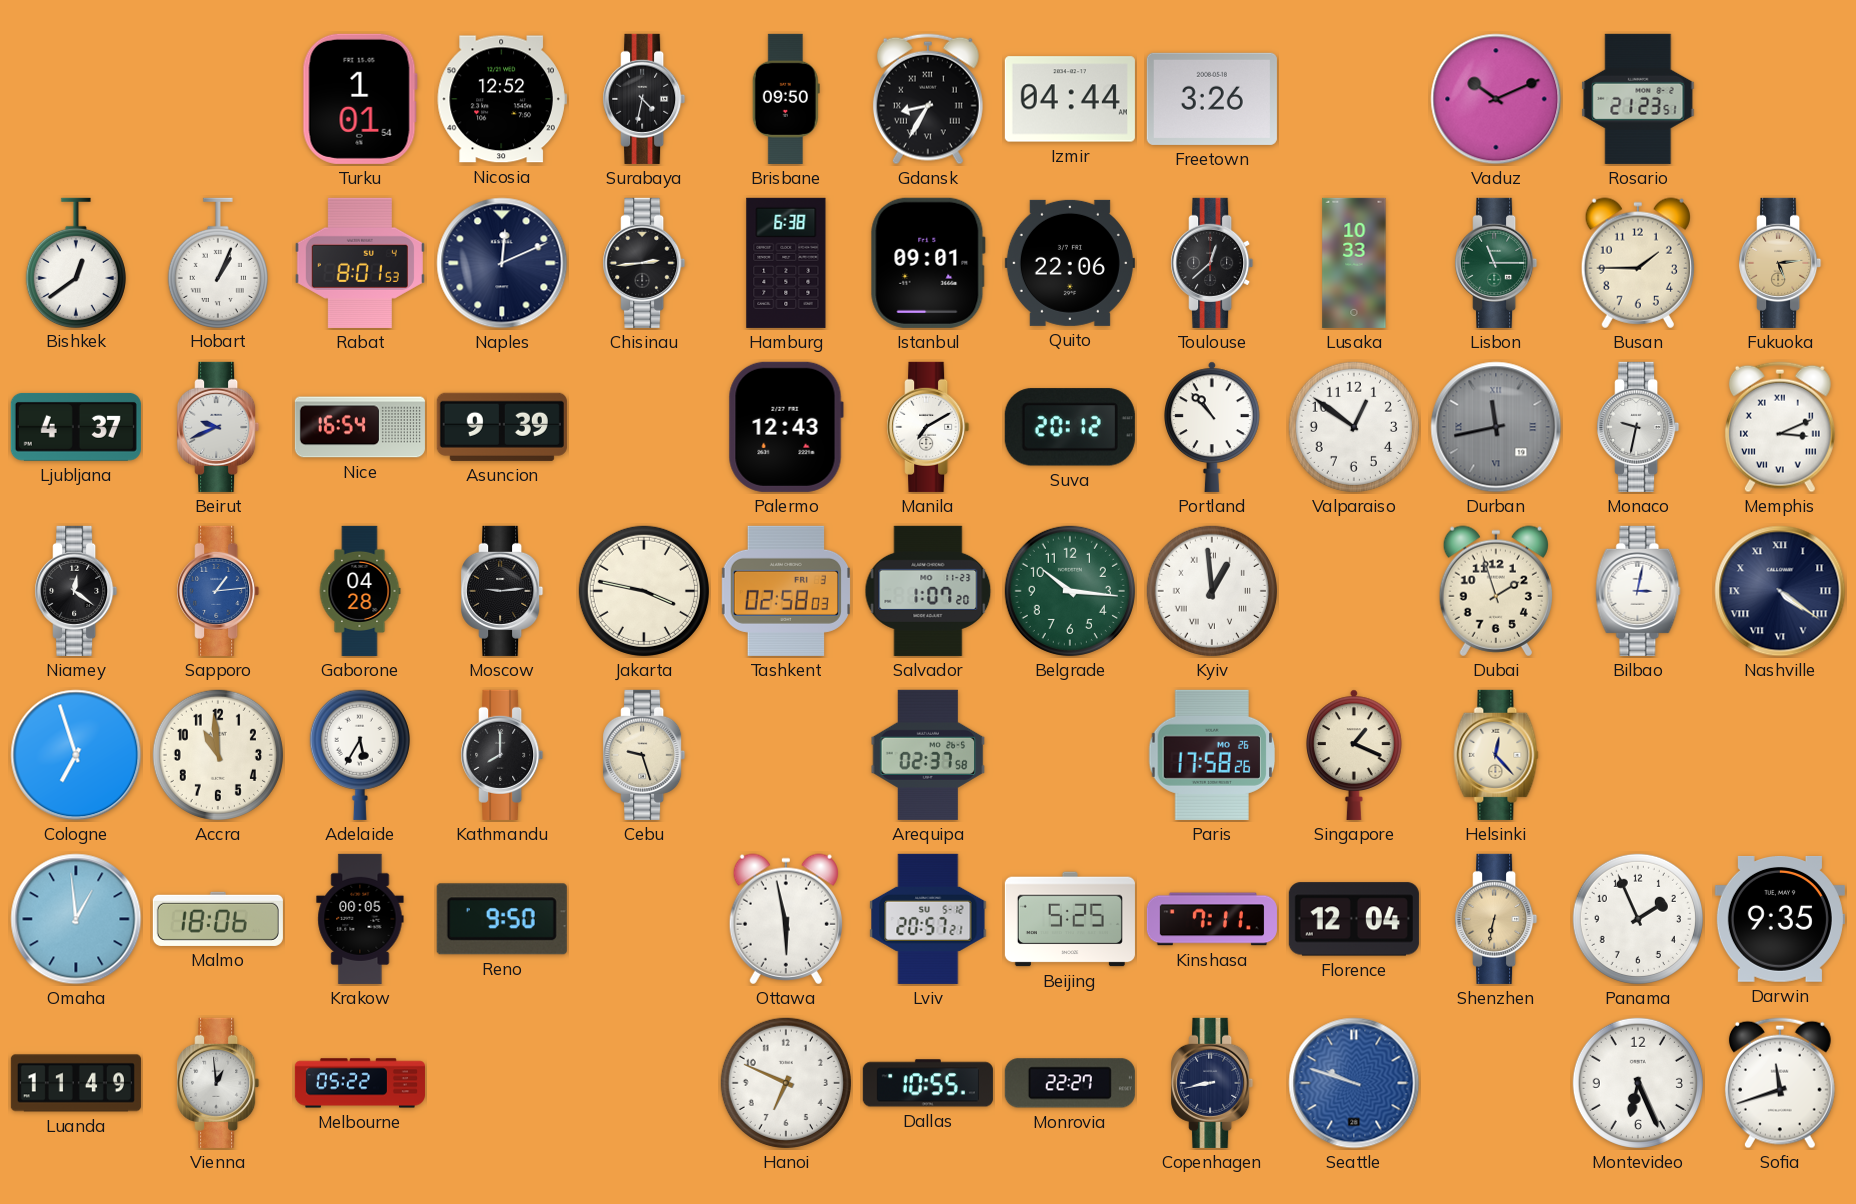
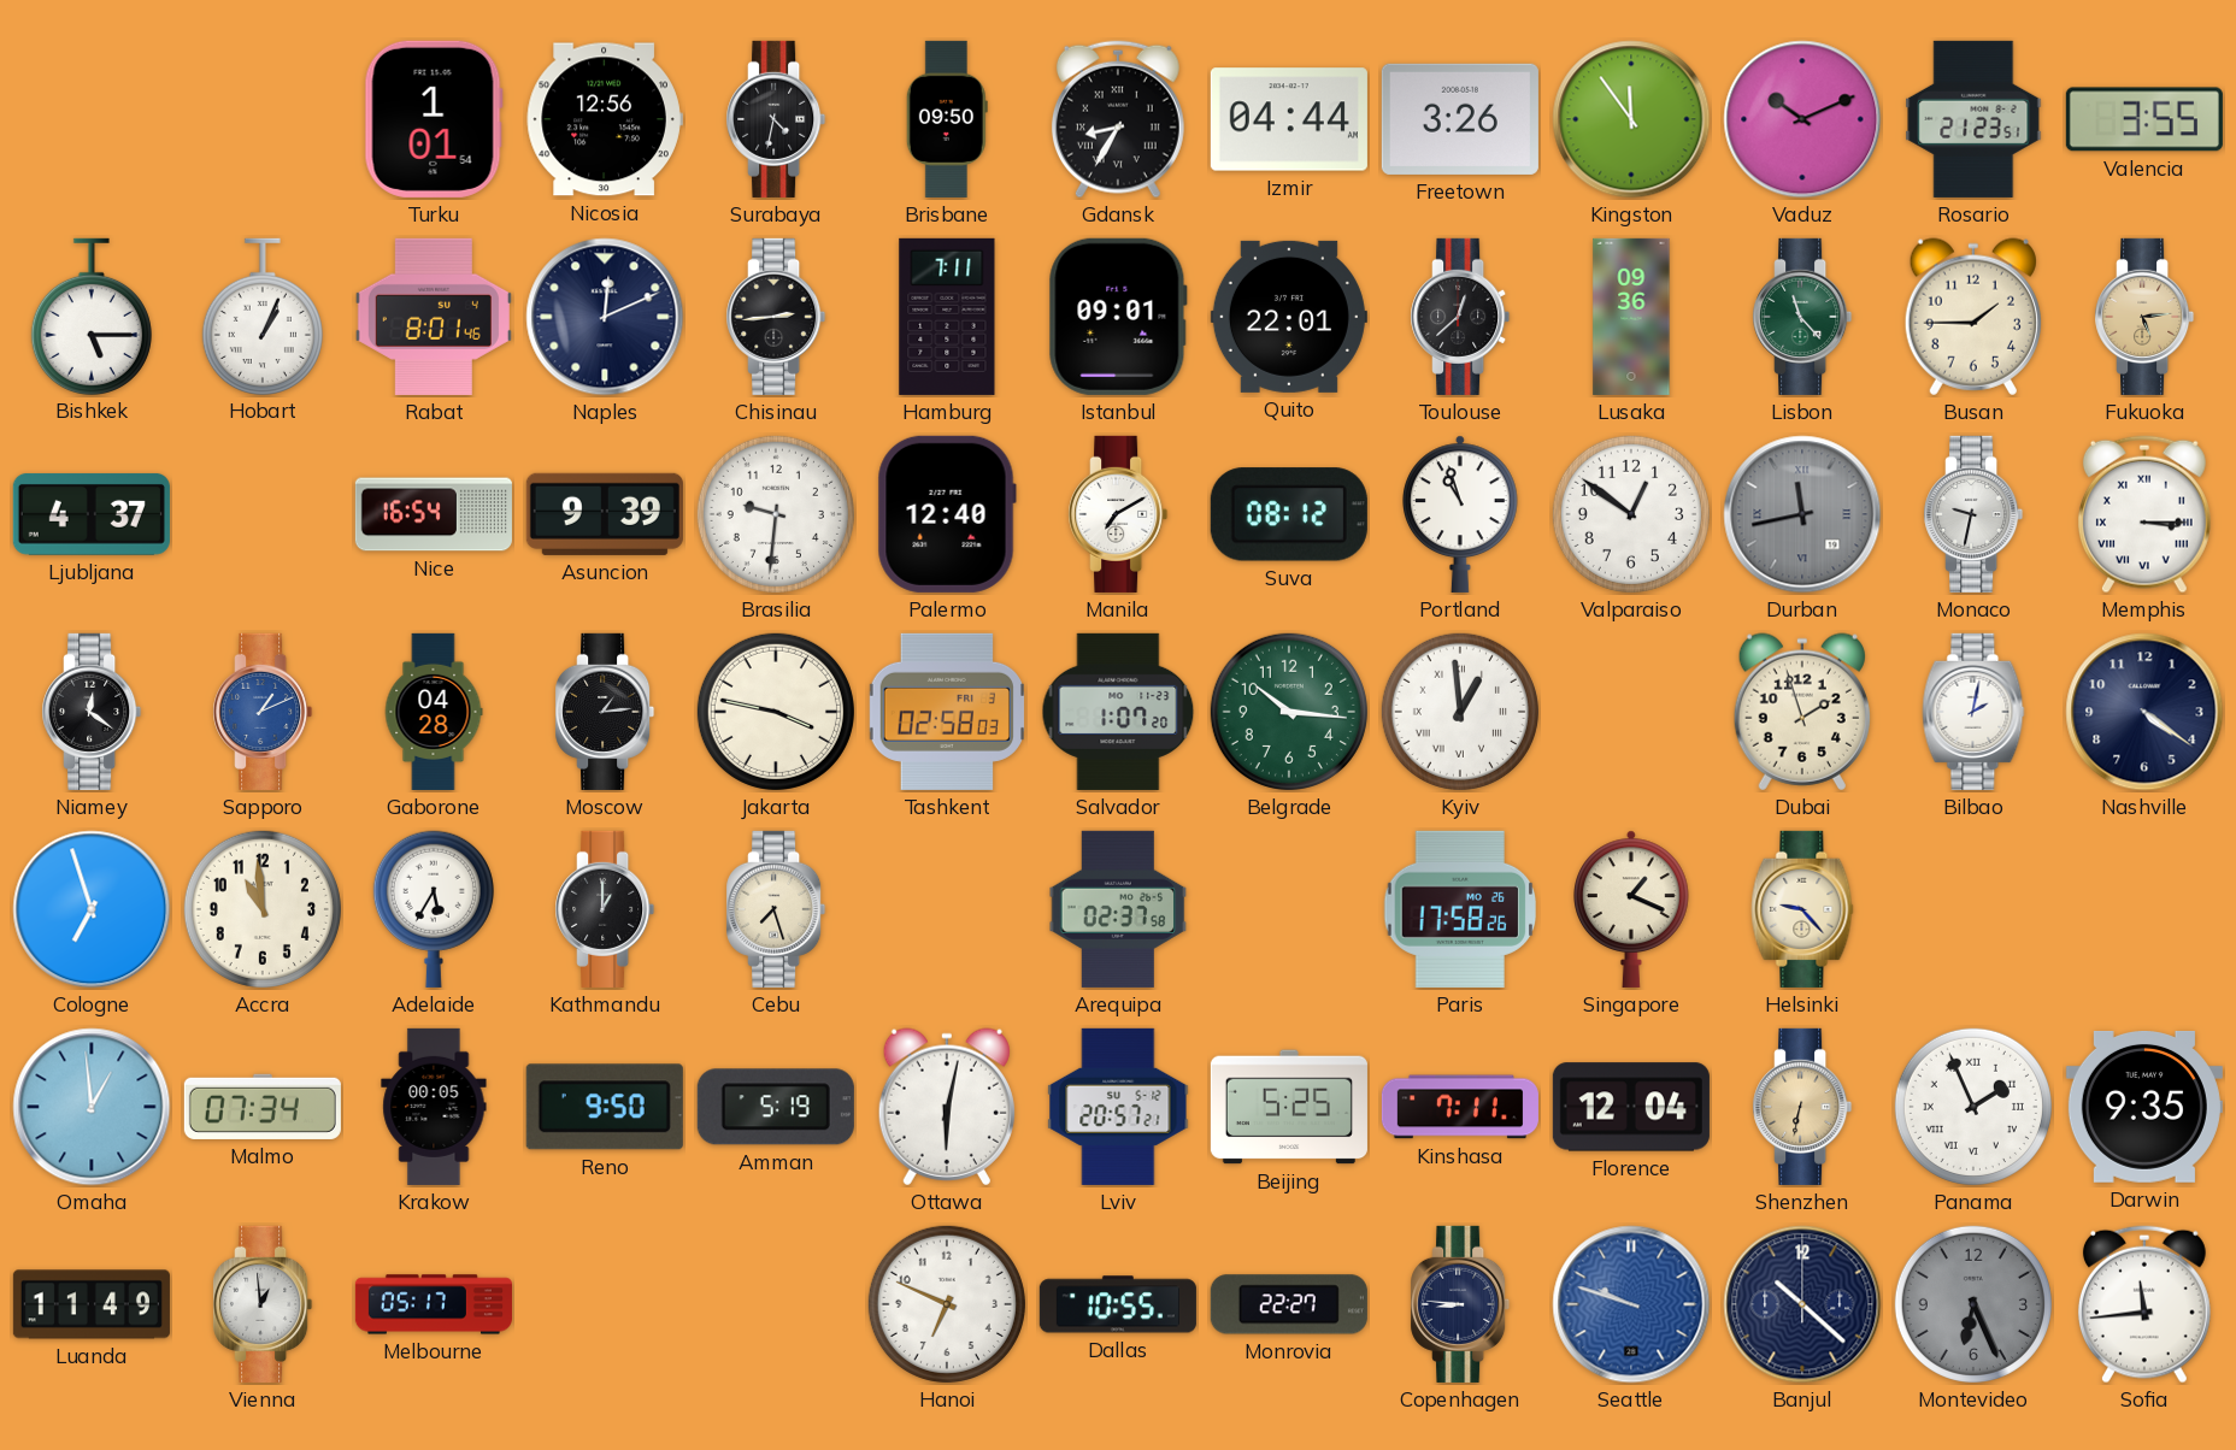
Nicosia: 12:52 -> 12:56 (605, 119)
Kingston: none -> 11:54 (1631, 119)
Valencia: none -> 3:55 (2144, 119)
Bishkek: 12:39 -> 5:15 (92, 316)
Rabat: 8:01:53 -> 8:01:46 (434, 317)
Hamburg: 6:38 -> 7:11 (947, 317)
Quito: 22:06 -> 22:01 (1289, 317)
Lusaka: 10:33 -> 09:36 (1631, 317)
Lisbon: 11:15 -> 11:23 (1802, 317)
Beirut: 9:41 -> none (218, 427)
Brasilia: none -> 9:31 (776, 514)
Palermo: 12:43 -> 12:40 (947, 514)
Suva: 20:12 -> 08:12 (1289, 514)
Portland: 10:53 -> 10:57 (1461, 514)
Memphis: 3:11 -> 3:15 (2144, 514)
Sapporo: 1:14 -> 1:11 (263, 712)
Moscow: 9:14 -> 1:14 (605, 712)
Bilbao: 3:02 -> 2:02 (1973, 712)
Nashville numerals: Roman -> Arabic (2144, 712)
Kathmandu: 8:00 -> 1:00 (605, 909)
Cebu: 9:27 -> 7:27 (776, 909)
Helsinki: 12:23 -> 9:23 (1802, 909)
Malmo: 18:06 -> 07:34 (263, 1107)
Amman: none -> 5:19 (776, 1107)
Ottawa: 5:58 -> 6:02 (947, 1107)
Panama numerals: Arabic -> Roman (1973, 1107)
Melbourne: 05:22 -> 05:17 (434, 1304)
Copenhagen: 8:43 -> 8:46 (1460, 1304)
Banjul: none -> 10:22 (1802, 1304)
Montevideo dial: white -> grey (1973, 1304)
Sofia: 11:42 -> 11:44 (2144, 1304)
